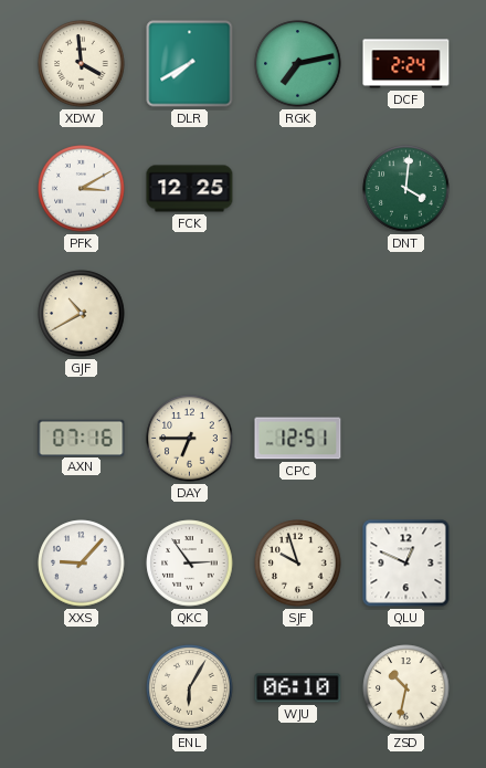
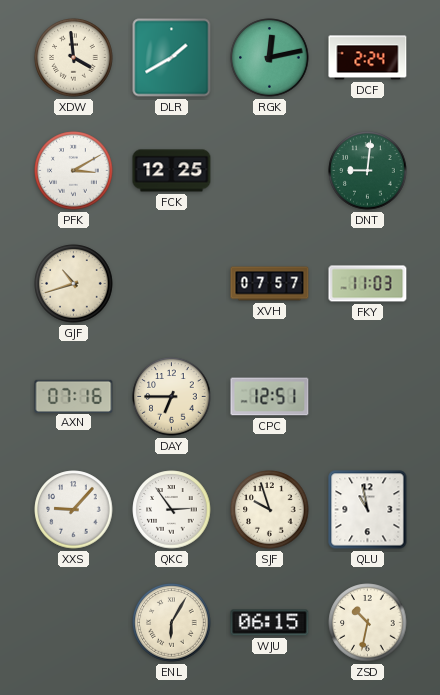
DLR: 7:40 -> 1:40 (172, 58)
RGK: 7:13 -> 12:13 (270, 58)
DNT: 4:01 -> 9:01 (368, 171)
GJF: 10:40 -> 10:42 (74, 284)
XVH: none -> 07:57 (270, 284)
FKY: none -> 11:03 (368, 284)
QLU: 12:49 -> 10:58 (368, 510)
WJU: 06:10 -> 06:15 (270, 623)
